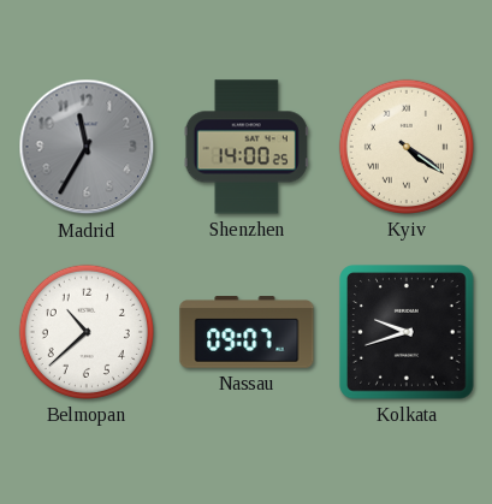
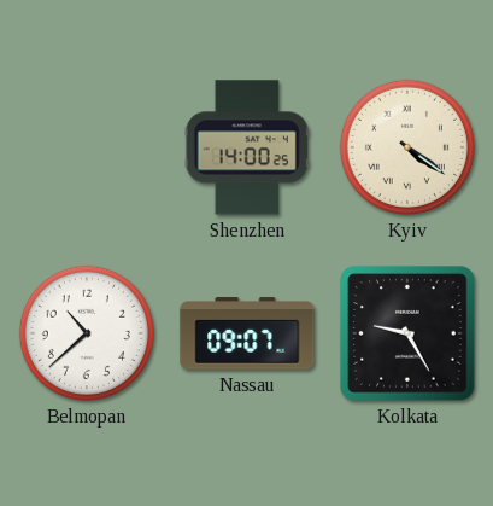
Madrid: 11:35 -> none (87, 147)
Kolkata: 9:42 -> 9:25 (407, 333)
